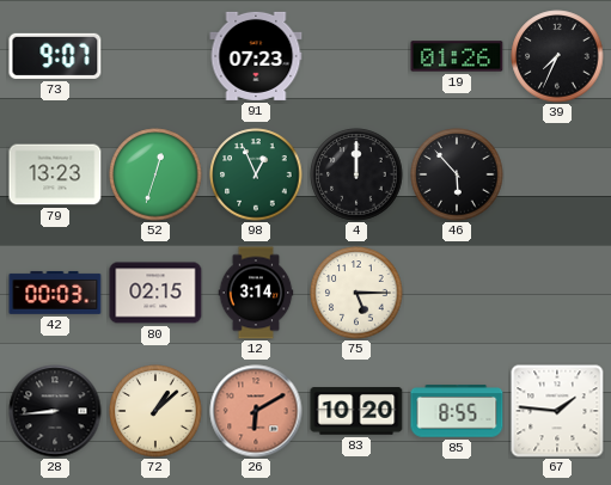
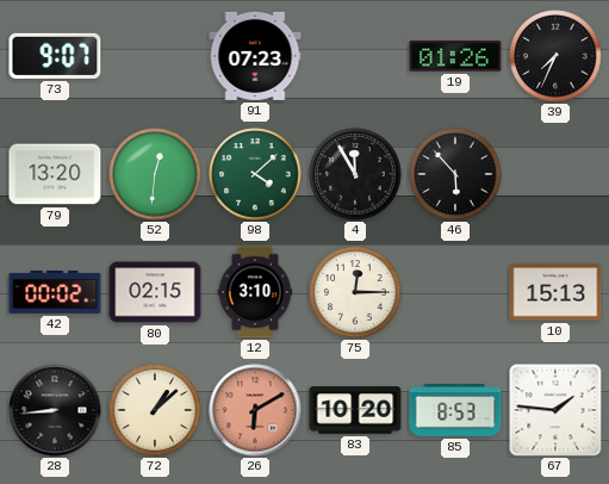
79: 13:23 -> 13:20 (55, 174)
52: 12:33 -> 12:31 (155, 174)
98: 12:56 -> 4:08 (255, 174)
4: 12:00 -> 11:55 (355, 174)
42: 00:03 -> 00:02 (55, 292)
12: 3:14 -> 3:10 (255, 292)
75: 5:15 -> 12:15 (355, 292)
10: none -> 15:13 (555, 292)
85: 8:55 -> 8:53 (455, 410)
